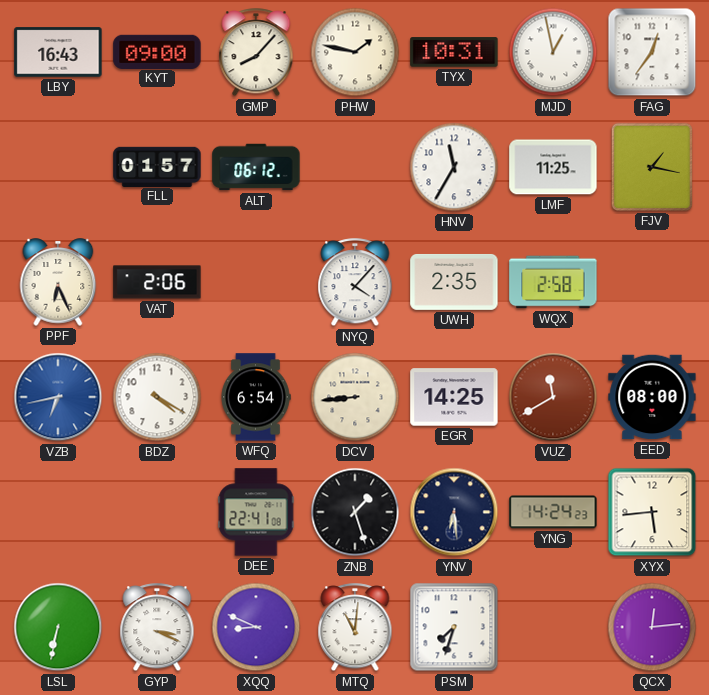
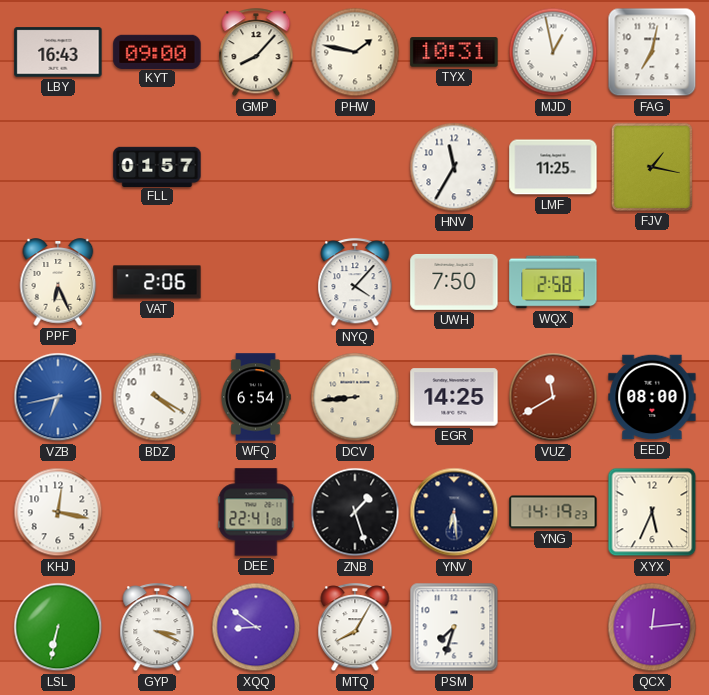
FAG: 12:36 -> 7:02 (652, 52)
ALT: 06:12 -> none (256, 167)
UWH: 2:35 -> 7:50 (454, 282)
KHJ: none -> 12:17 (58, 512)
YNG: 14:24 -> 14:19 (553, 512)
XYX: 5:44 -> 5:34 (652, 512)
XQQ: 8:49 -> 8:51 (256, 627)
MTQ: 11:01 -> 8:05 (355, 628)
